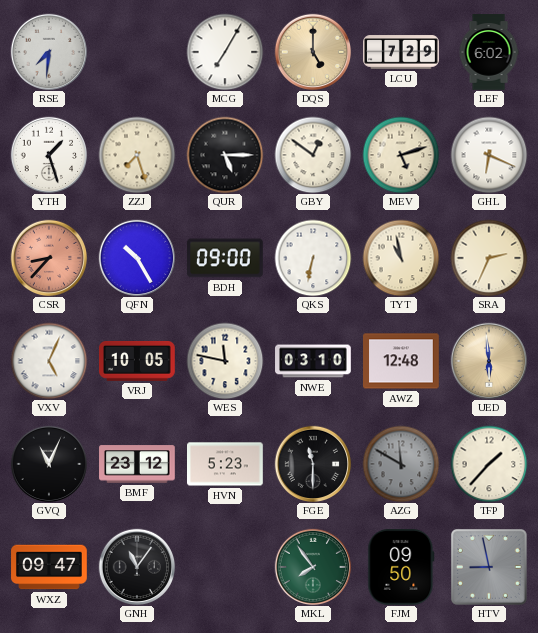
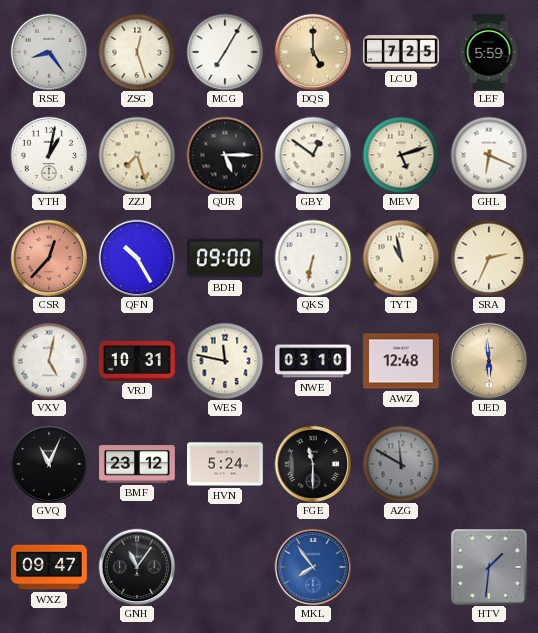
RSE: 7:31 -> 8:24 (49, 52)
ZSG: none -> 12:27 (137, 52)
LCU: 7:29 -> 7:25 (401, 52)
LEF: 6:02 -> 5:59 (489, 52)
YTH: 1:27 -> 1:02 (49, 155)
CSR: 8:37 -> 12:37 (49, 258)
VXV: 5:04 -> 5:02 (49, 361)
VRJ: 10:05 -> 10:31 (138, 361)
HVN: 5:23 -> 5:24 (226, 464)
TFP: 1:37 -> none (489, 464)
MKL dial: green -> blue (313, 567)
FJM: 09:50 -> none (401, 568)
HTV: 8:58 -> 1:31 (490, 568)
